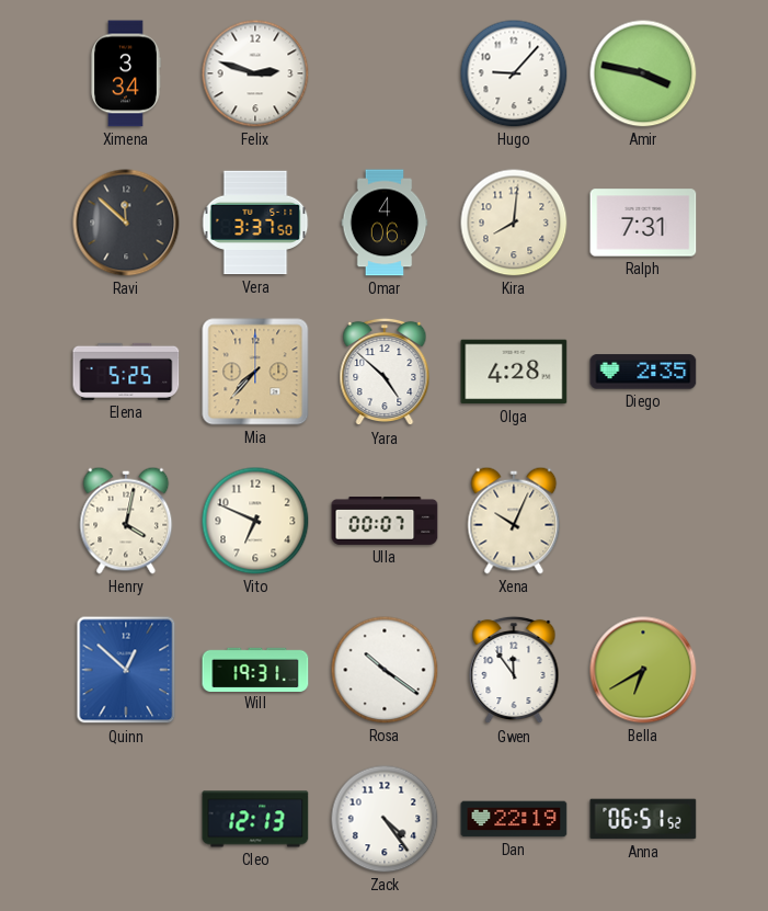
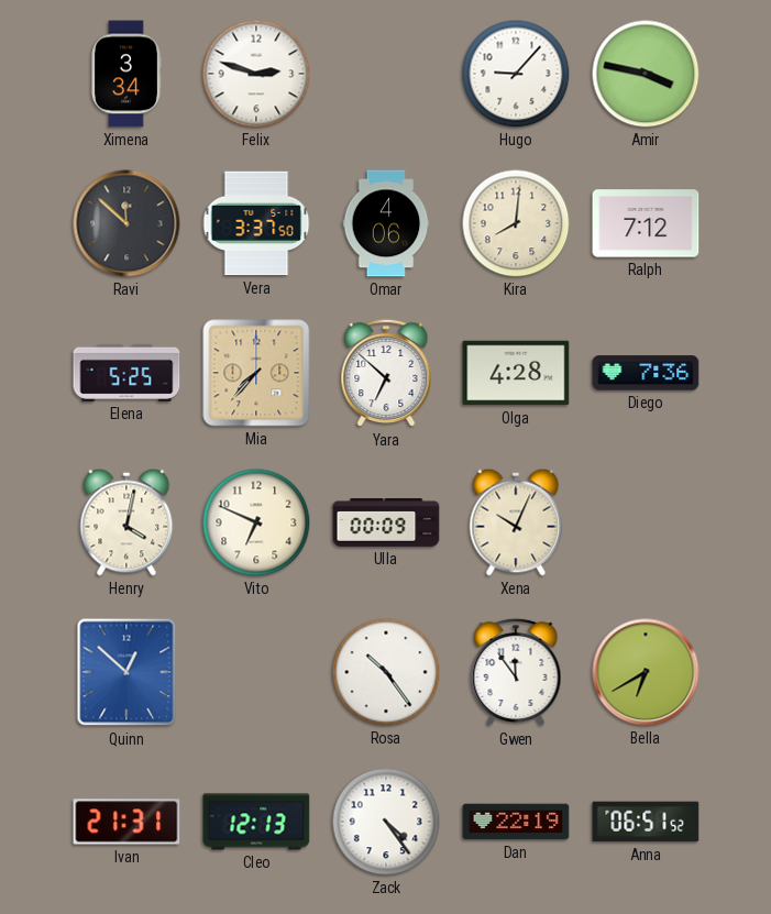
Ralph: 7:31 -> 7:12 (646, 223)
Yara: 4:52 -> 6:52 (386, 373)
Diego: 2:35 -> 7:36 (646, 373)
Ulla: 00:07 -> 00:09 (386, 524)
Will: 19:31 -> none (255, 669)
Rosa: 10:21 -> 10:24 (386, 672)
Ivan: none -> 21:31 (126, 822)
